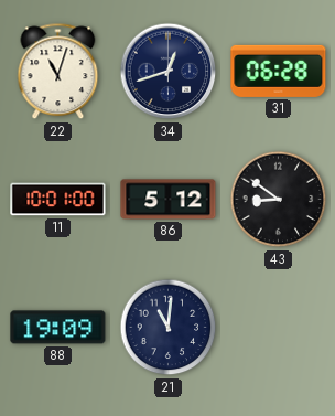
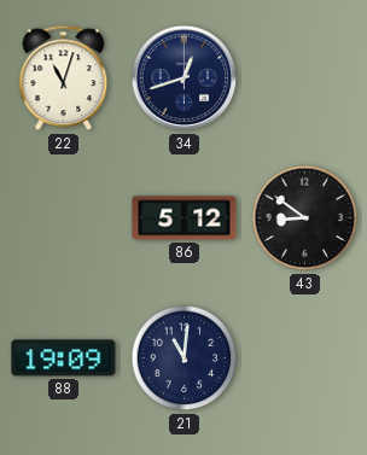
31: 06:28 -> none (279, 71)
11: 10:01 -> none (58, 200)
